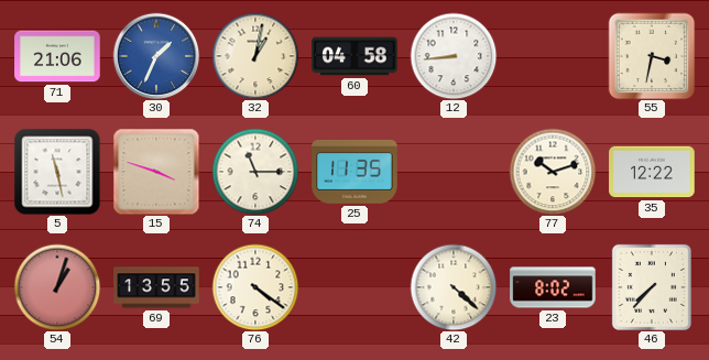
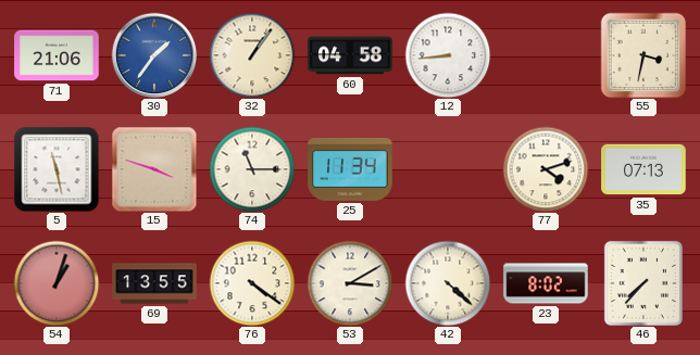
30: 1:34 -> 1:36 (154, 55)
32: 1:02 -> 1:06 (252, 55)
25: 11:35 -> 11:34 (350, 169)
77: 10:12 -> 4:12 (546, 169)
35: 12:22 -> 07:13 (643, 169)
53: none -> 3:10 (350, 283)
